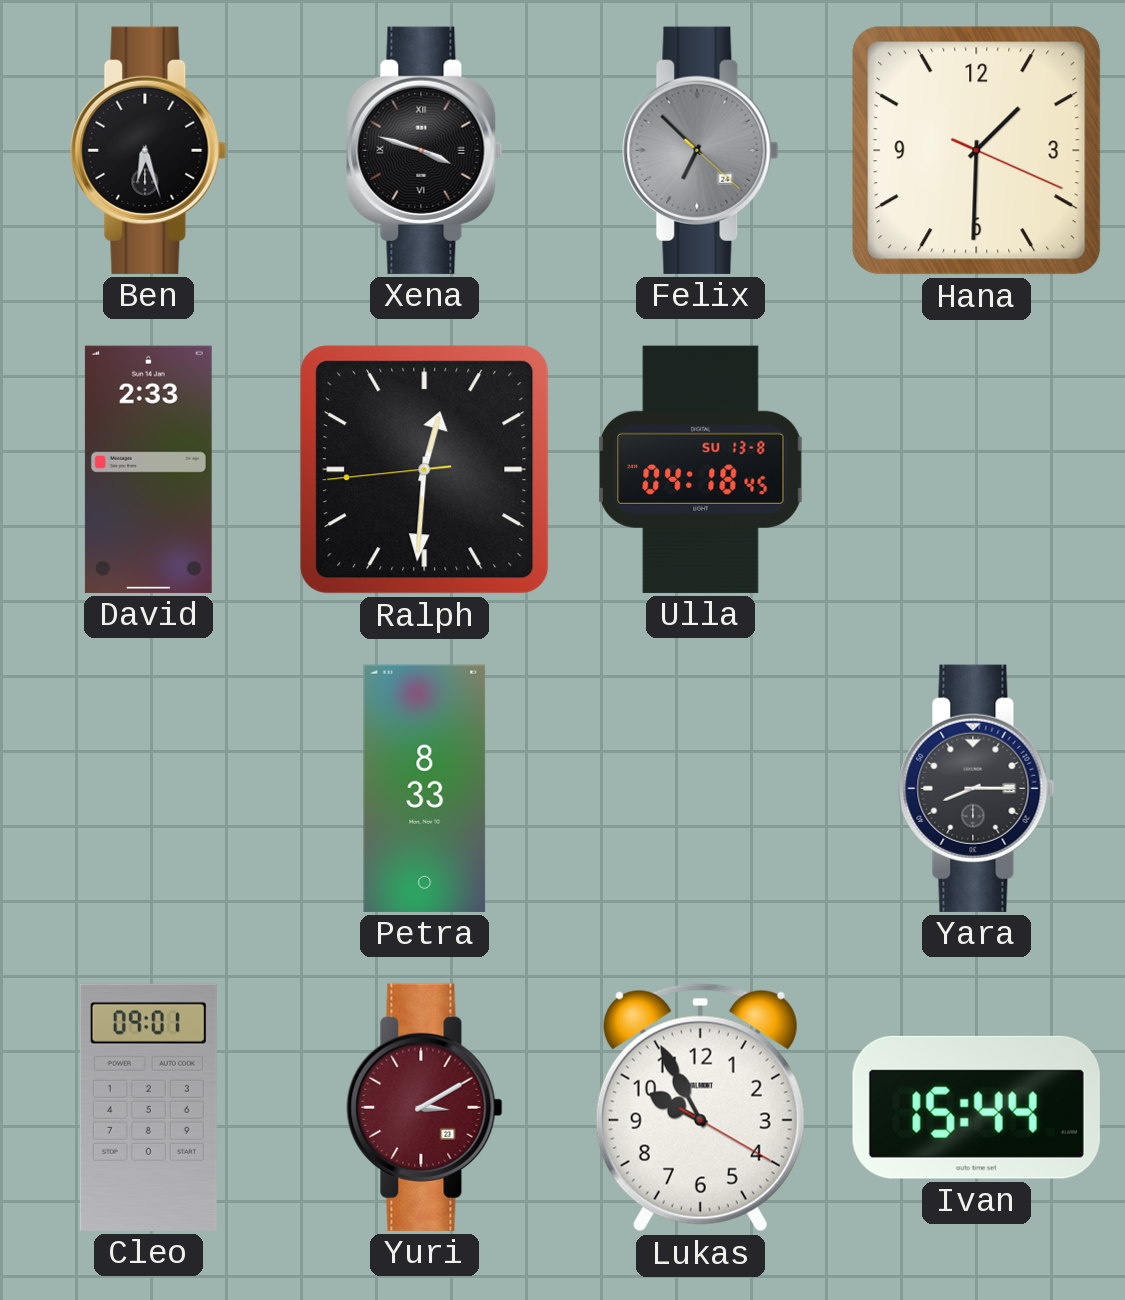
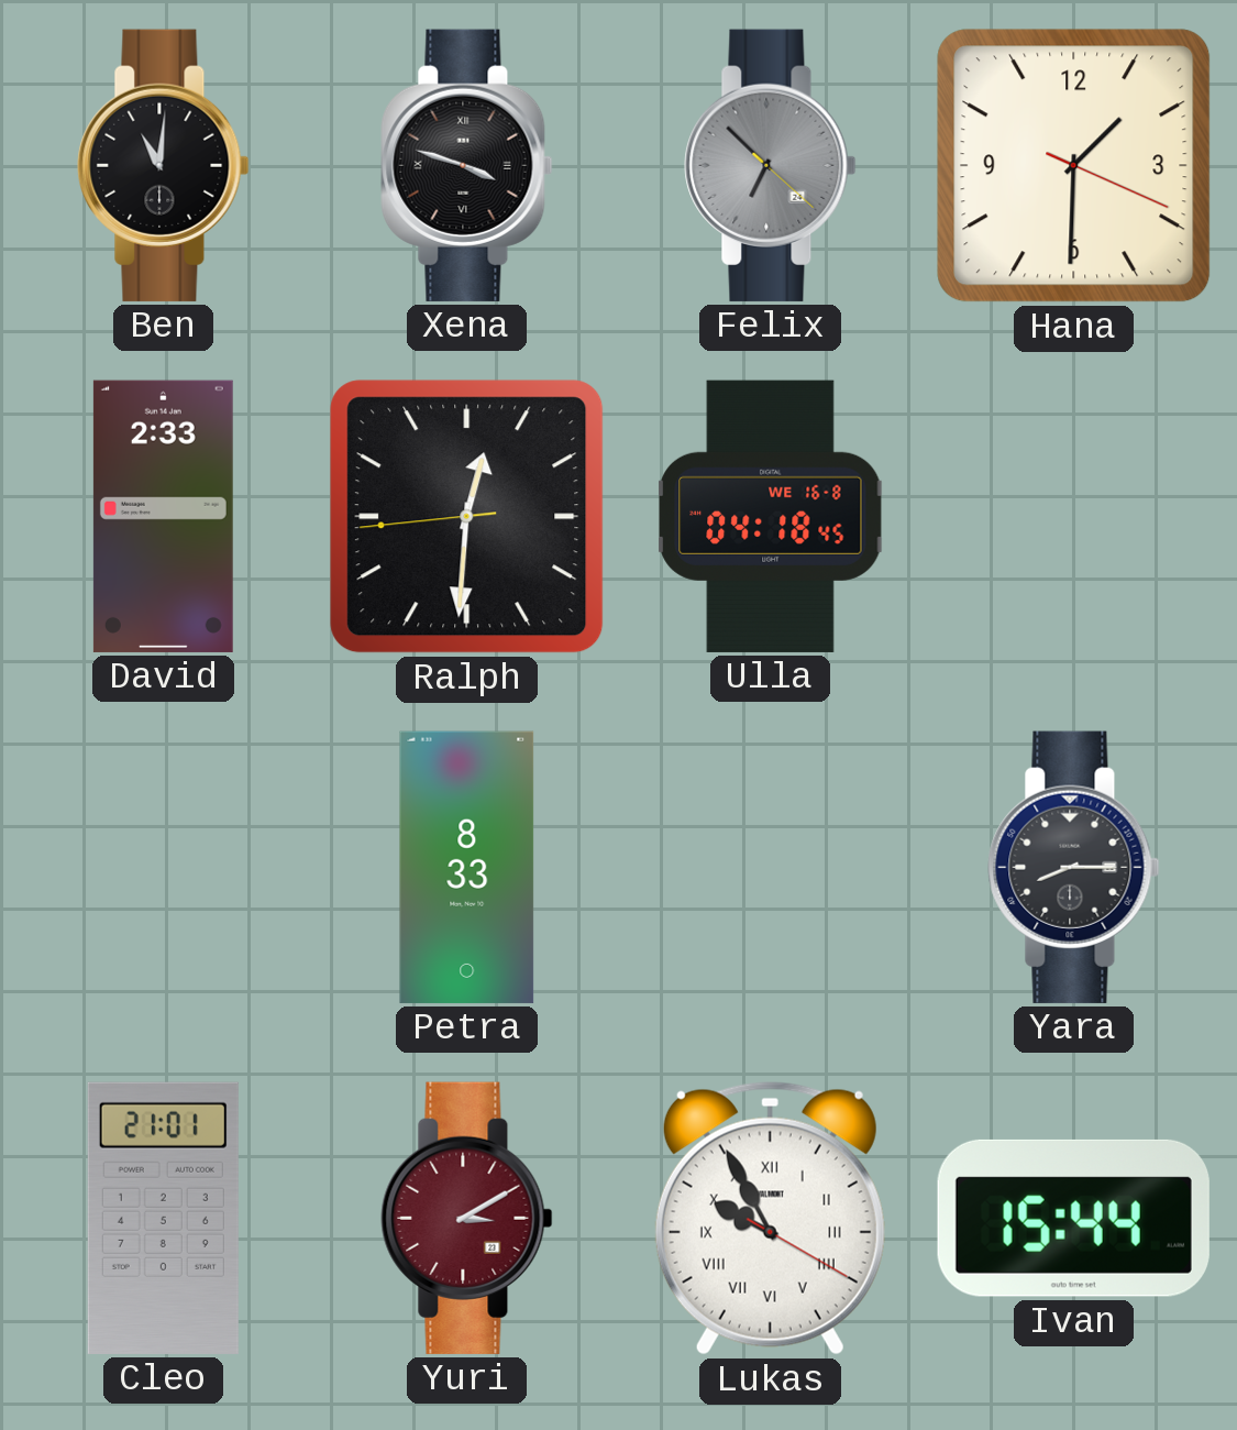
Ben: 6:27 -> 11:01 (164, 165)
Ulla date: SU 13-8 -> WE 16-8 (771, 516)
Cleo: 09:01 -> 21:01 (163, 1218)
Lukas numerals: Arabic -> Roman (770, 1218)
